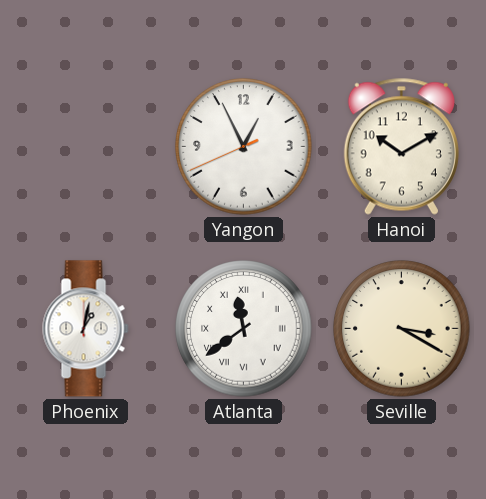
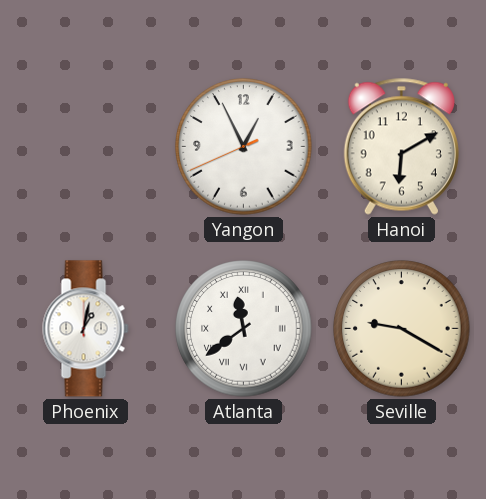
Hanoi: 10:10 -> 6:10 (401, 146)
Seville: 3:20 -> 9:20 (402, 329)
